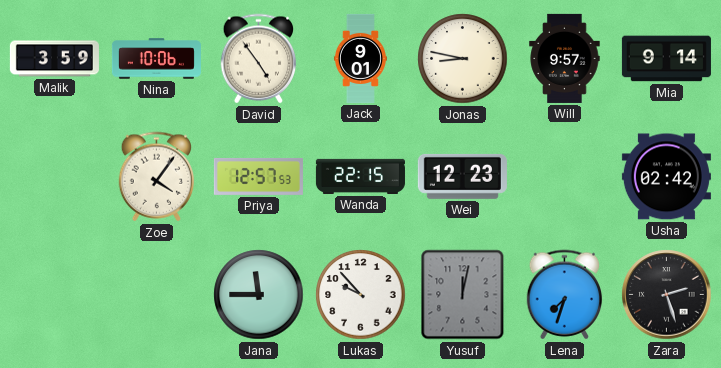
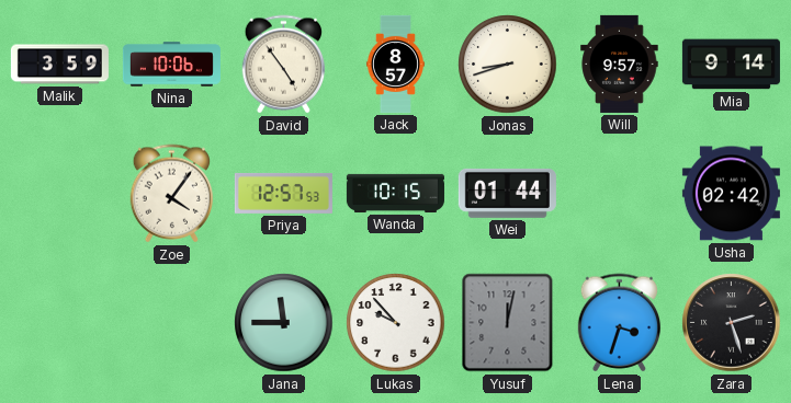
Jack: 9:01 -> 8:57 (395, 64)
Jonas: 8:47 -> 8:42 (508, 65)
Wanda: 22:15 -> 10:15 (395, 193)
Wei: 12:23 -> 01:44 (507, 193)
Lena: 7:33 -> 3:33 (620, 323)
